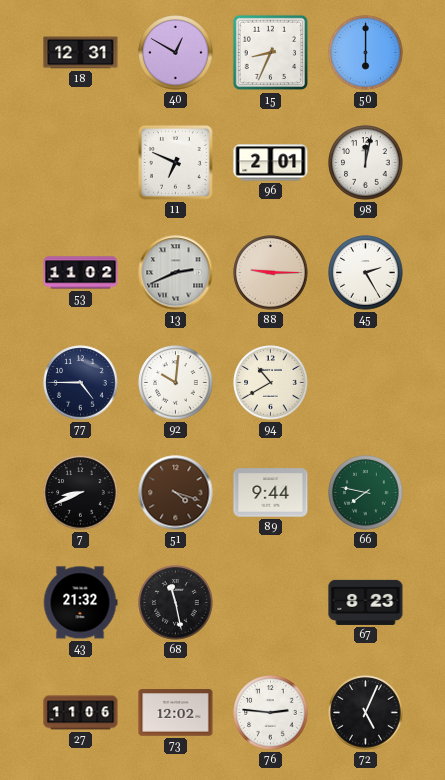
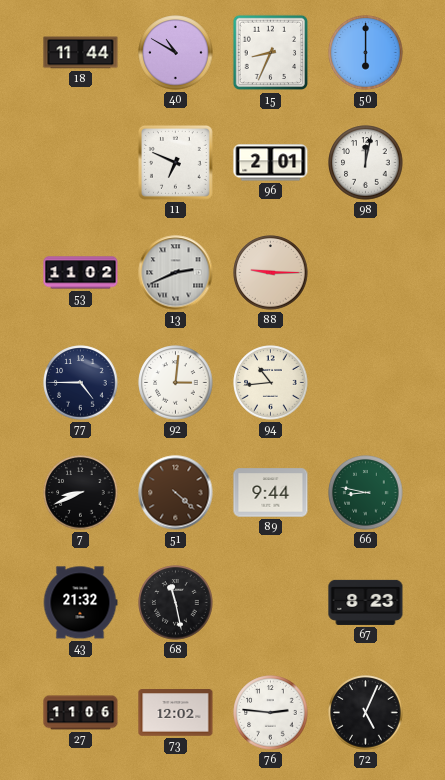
18: 12:31 -> 11:44 (81, 53)
40: 12:50 -> 10:50 (176, 53)
45: 2:25 -> none (366, 273)
92: 10:01 -> 3:01 (176, 383)
94: 10:40 -> 10:44 (271, 383)
51: 4:18 -> 4:22 (176, 493)
66: 7:47 -> 8:47 (366, 493)
